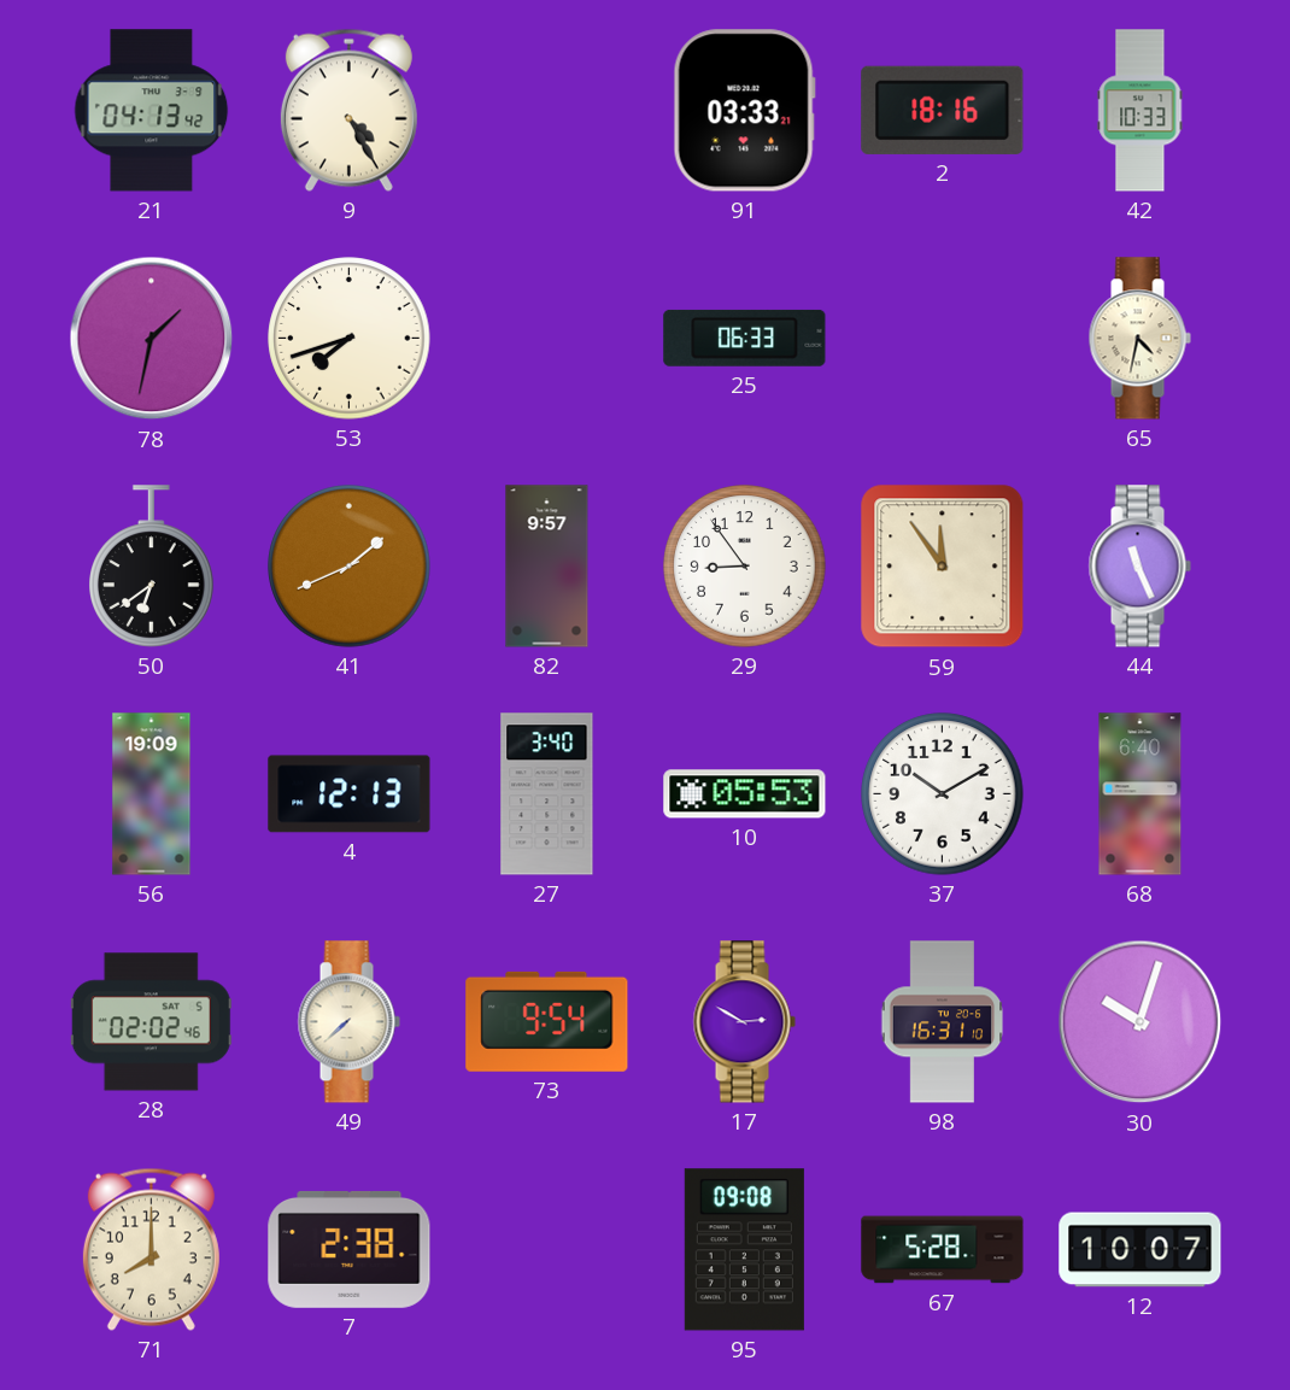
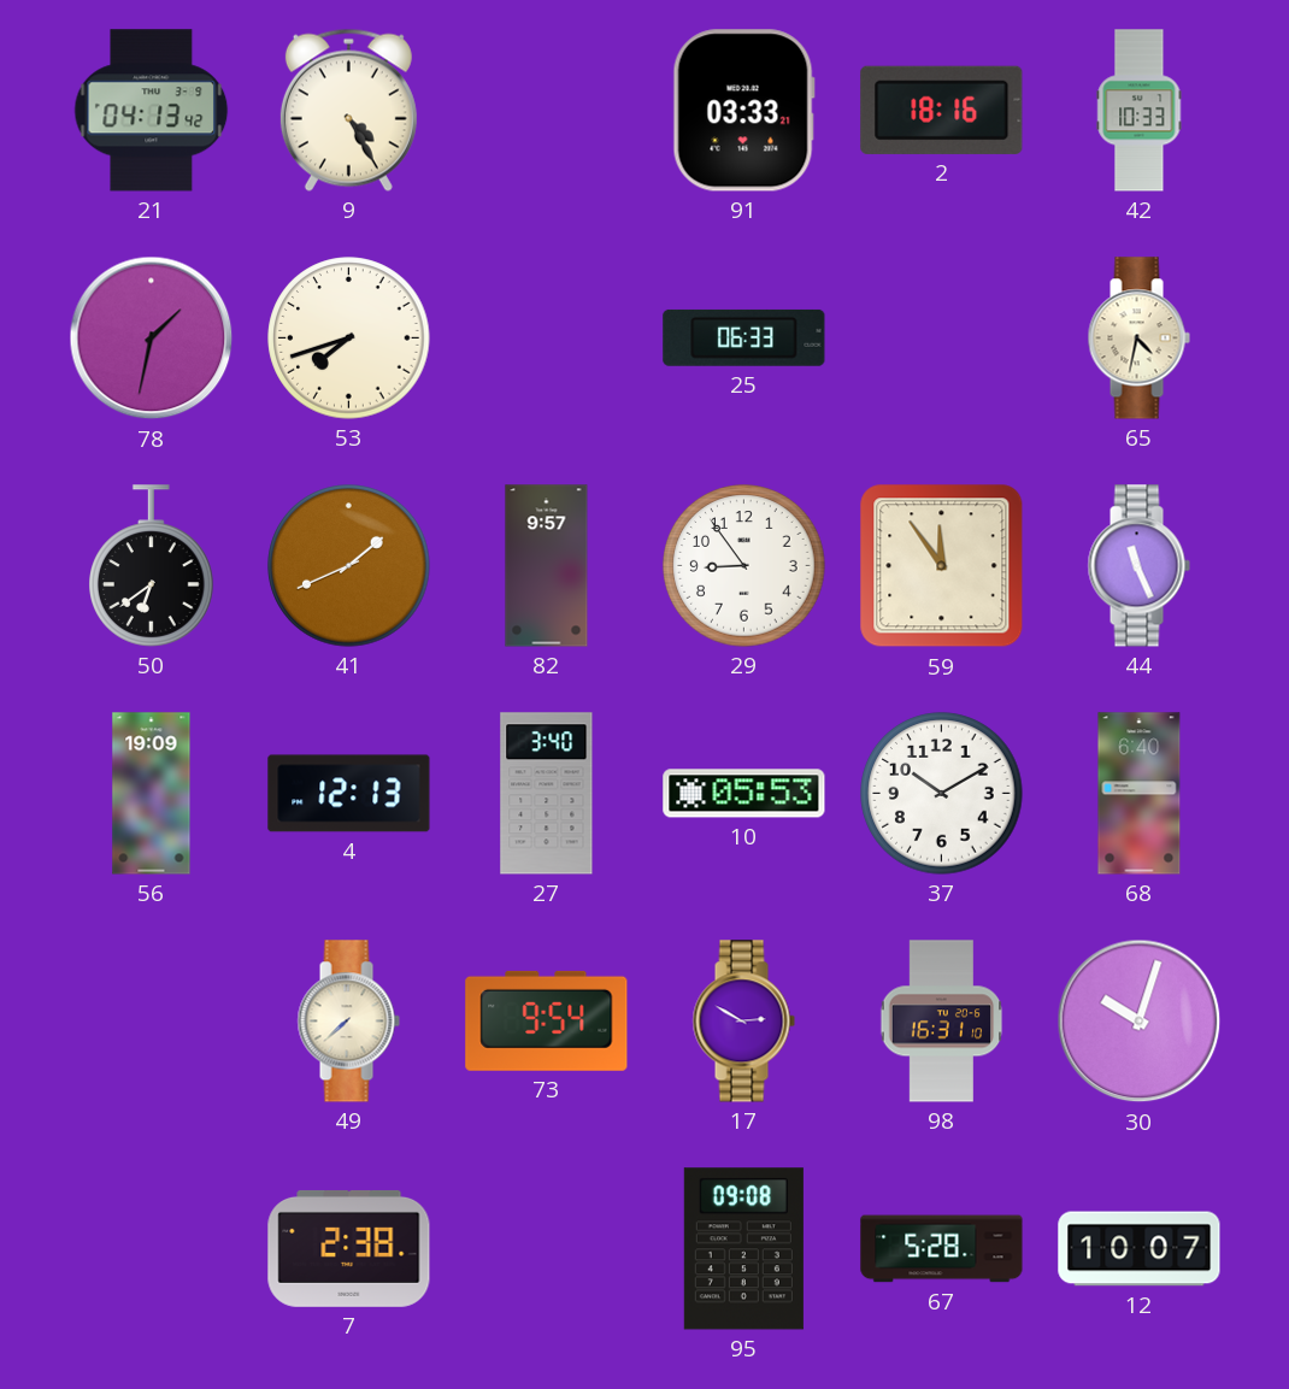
28: 02:02 -> none (151, 1022)
71: 8:00 -> none (151, 1249)
